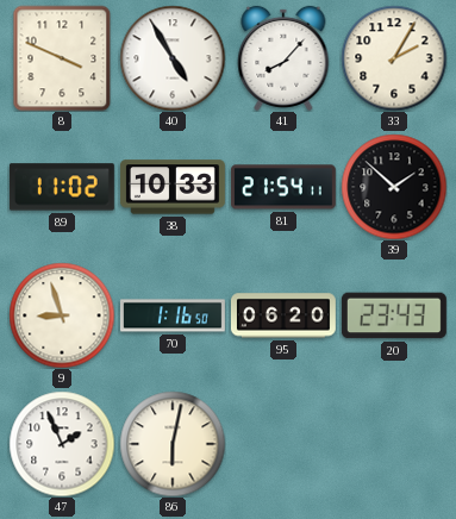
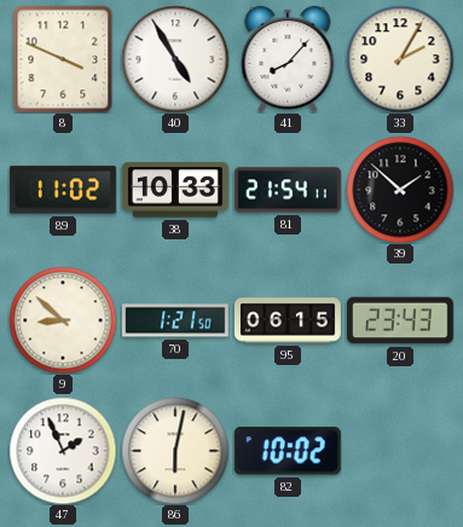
9: 8:57 -> 8:52 (63, 320)
70: 1:16 -> 1:21 (175, 320)
95: 06:20 -> 06:15 (288, 320)
82: none -> 10:02 (288, 451)
